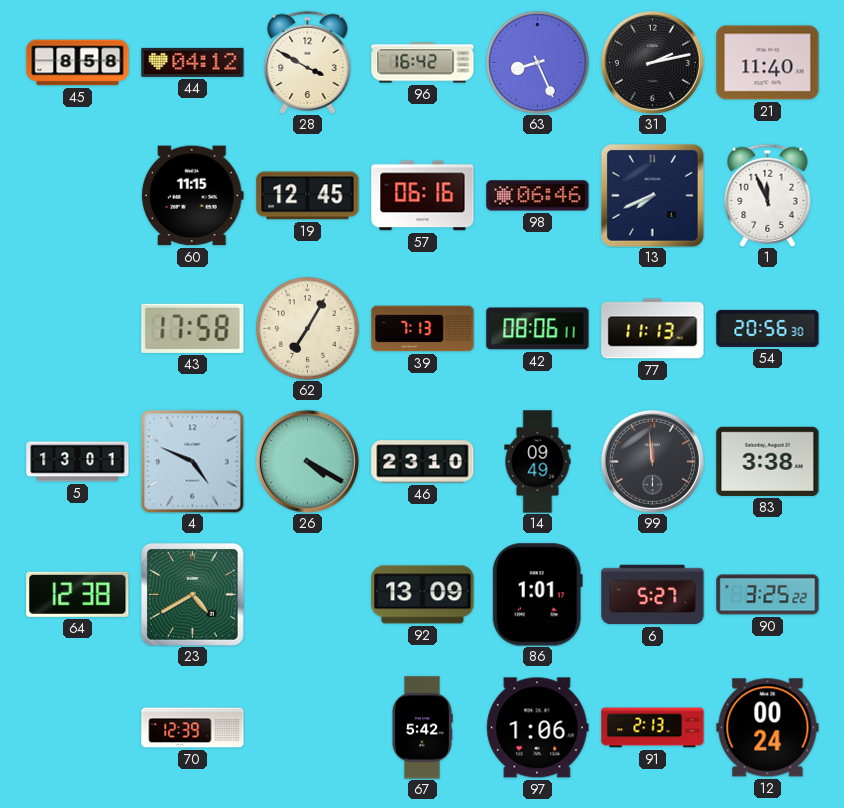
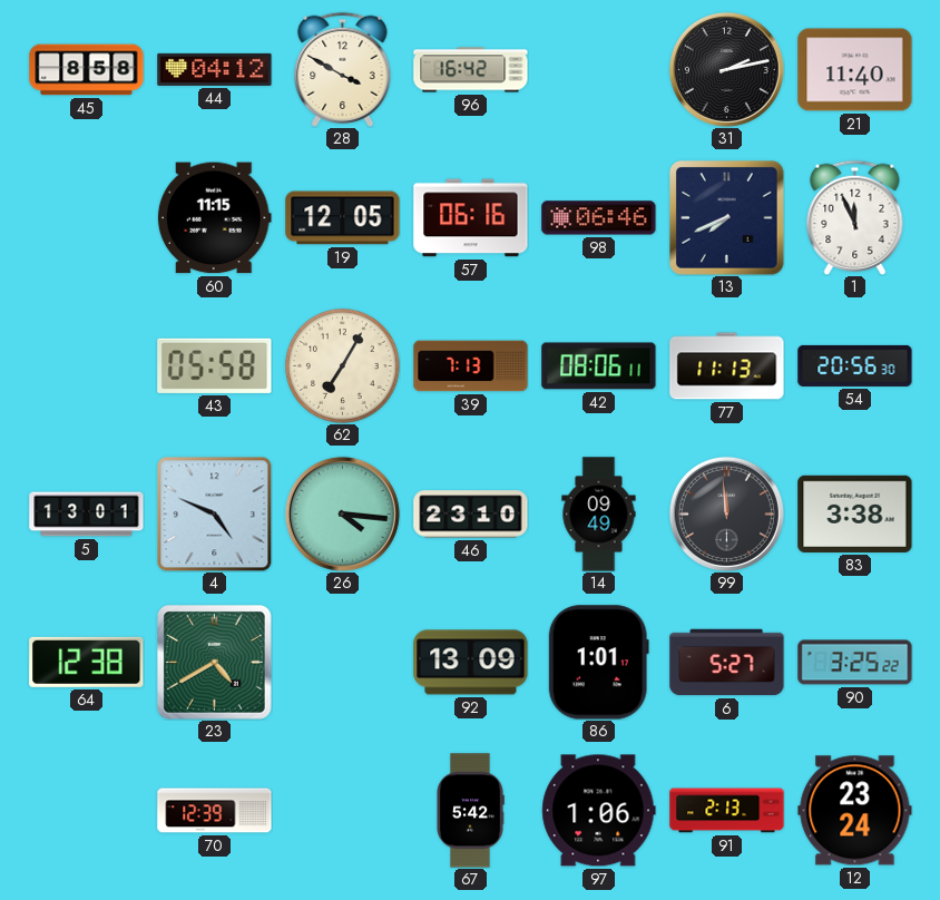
63: 8:26 -> none (538, 63)
19: 12:45 -> 12:05 (343, 218)
43: 17:58 -> 05:58 (215, 365)
26: 4:20 -> 4:16 (342, 513)
12: 00:24 -> 23:24 (855, 811)
